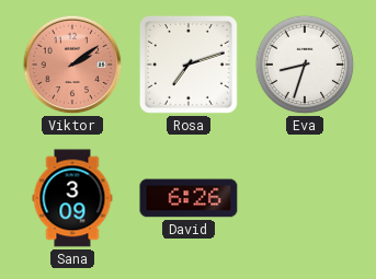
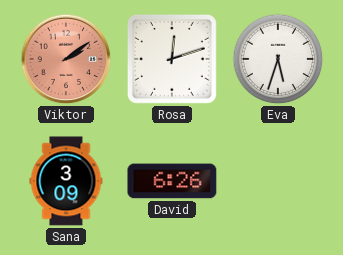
Rosa: 7:12 -> 12:12 (172, 59)
Eva: 8:33 -> 5:33 (278, 59)
